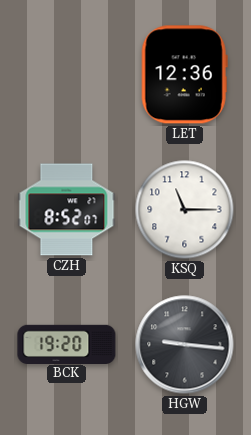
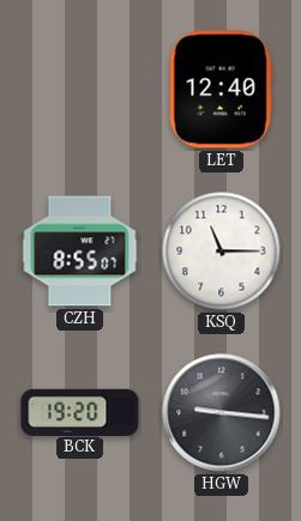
LET: 12:36 -> 12:40 (221, 90)
CZH: 8:52 -> 8:55 (80, 252)
